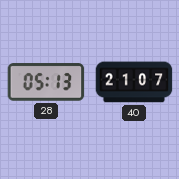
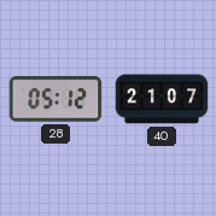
28: 05:13 -> 05:12 (56, 99)
